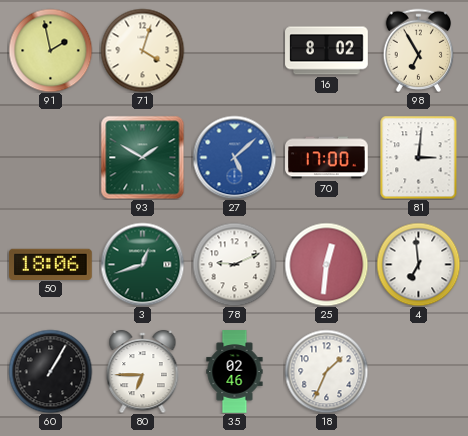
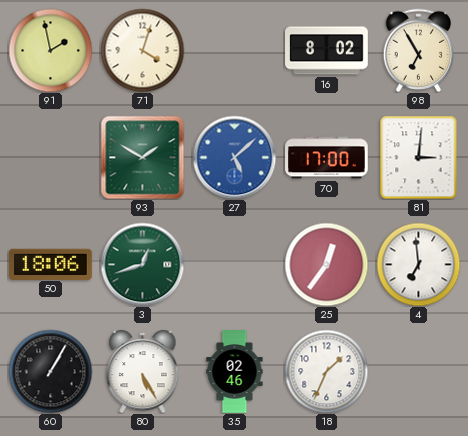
78: 9:11 -> none (234, 264)
25: 12:31 -> 12:36 (326, 264)
80: 6:45 -> 5:25 (143, 371)
